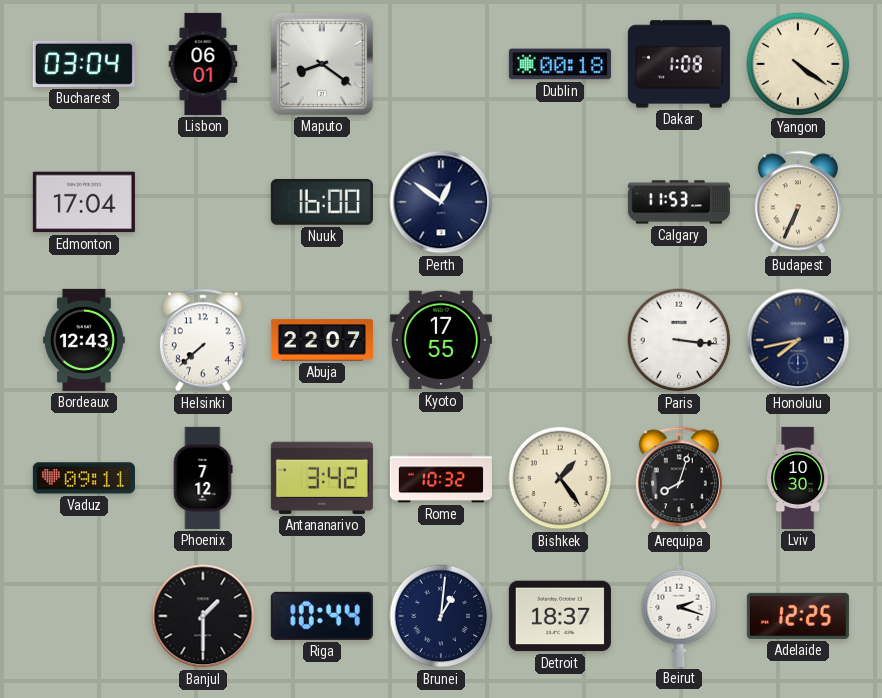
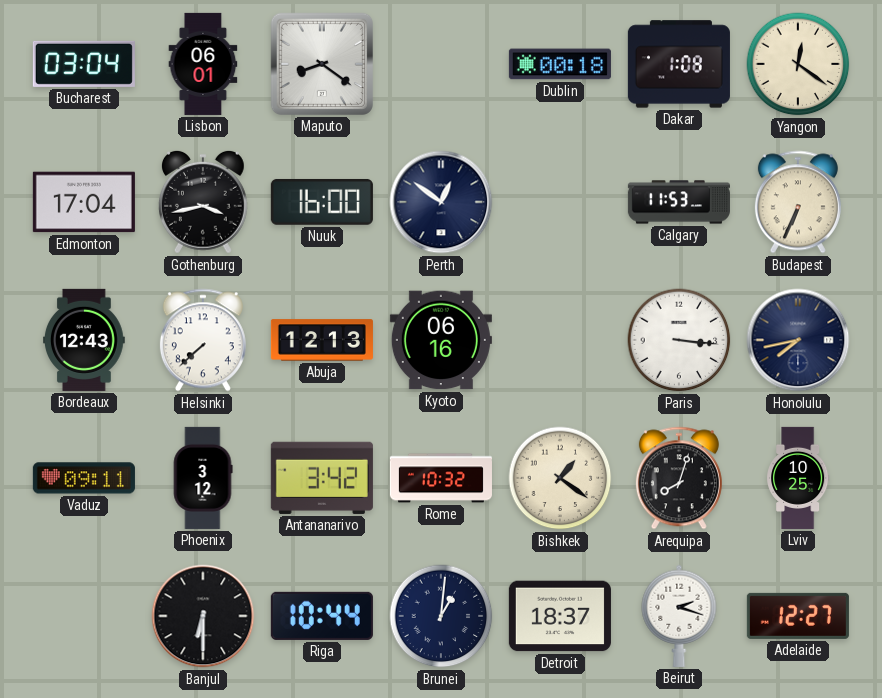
Yangon: 4:21 -> 12:21 (798, 64)
Gothenburg: none -> 3:43 (203, 202)
Abuja: 22:07 -> 12:13 (322, 340)
Kyoto: 17:55 -> 06:16 (441, 340)
Phoenix: 7:12 -> 3:12 (203, 478)
Bishkek: 1:24 -> 1:21 (560, 478)
Lviv: 10:30 -> 10:25 (799, 478)
Banjul: 1:30 -> 6:30 (203, 616)
Adelaide: 12:25 -> 12:27 (798, 616)
